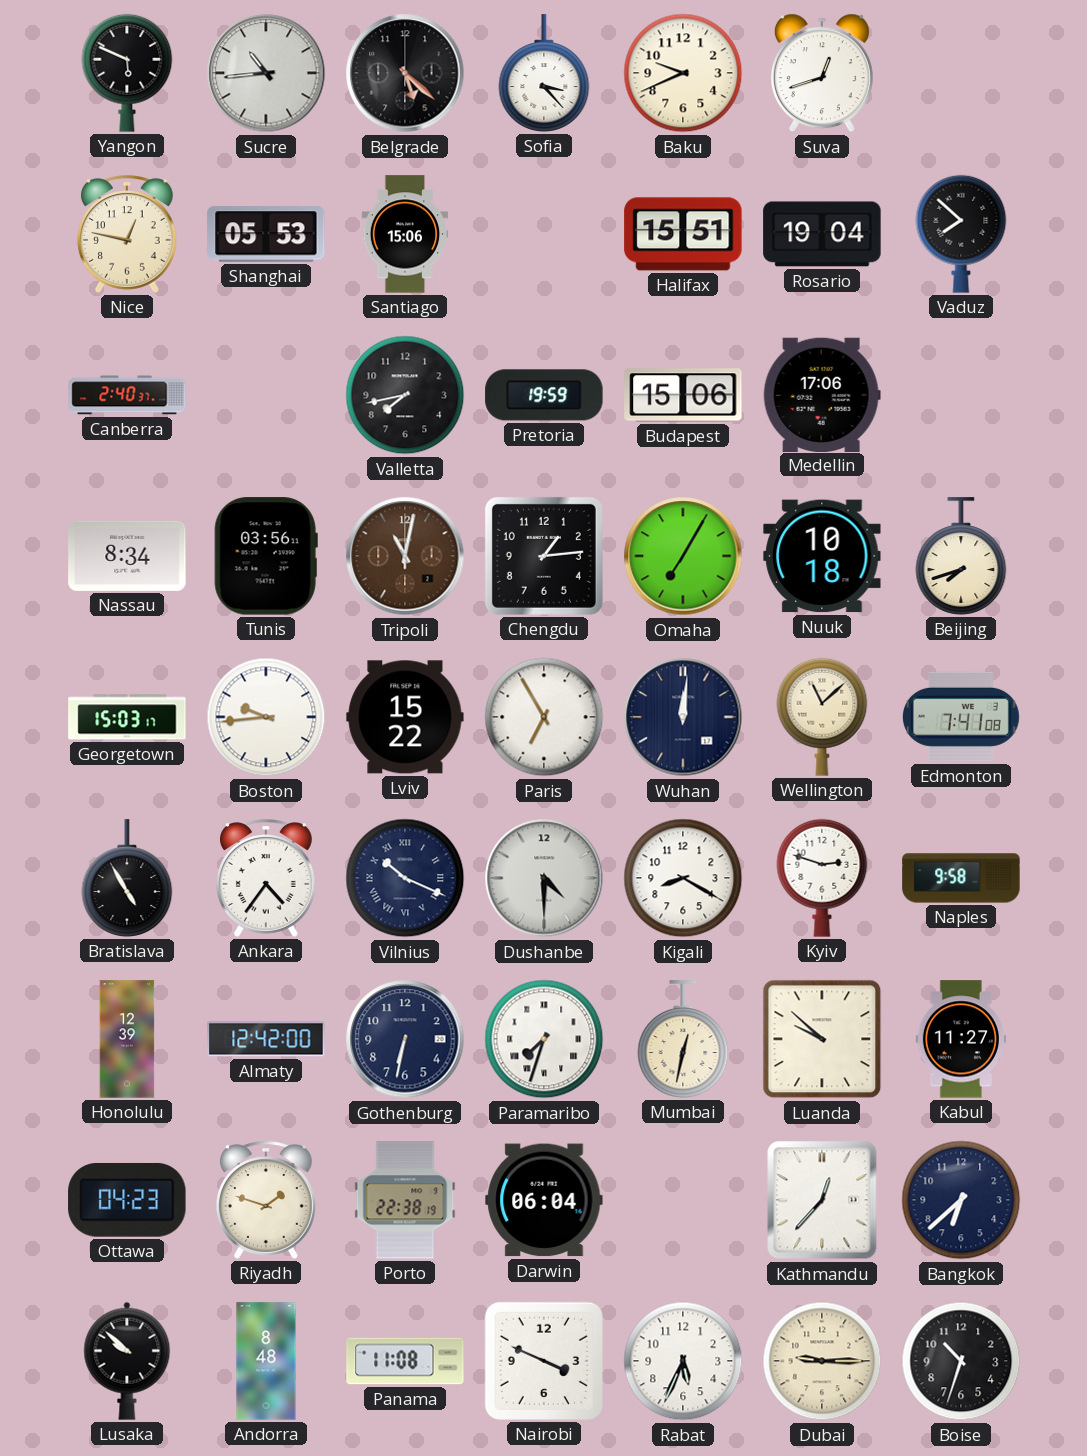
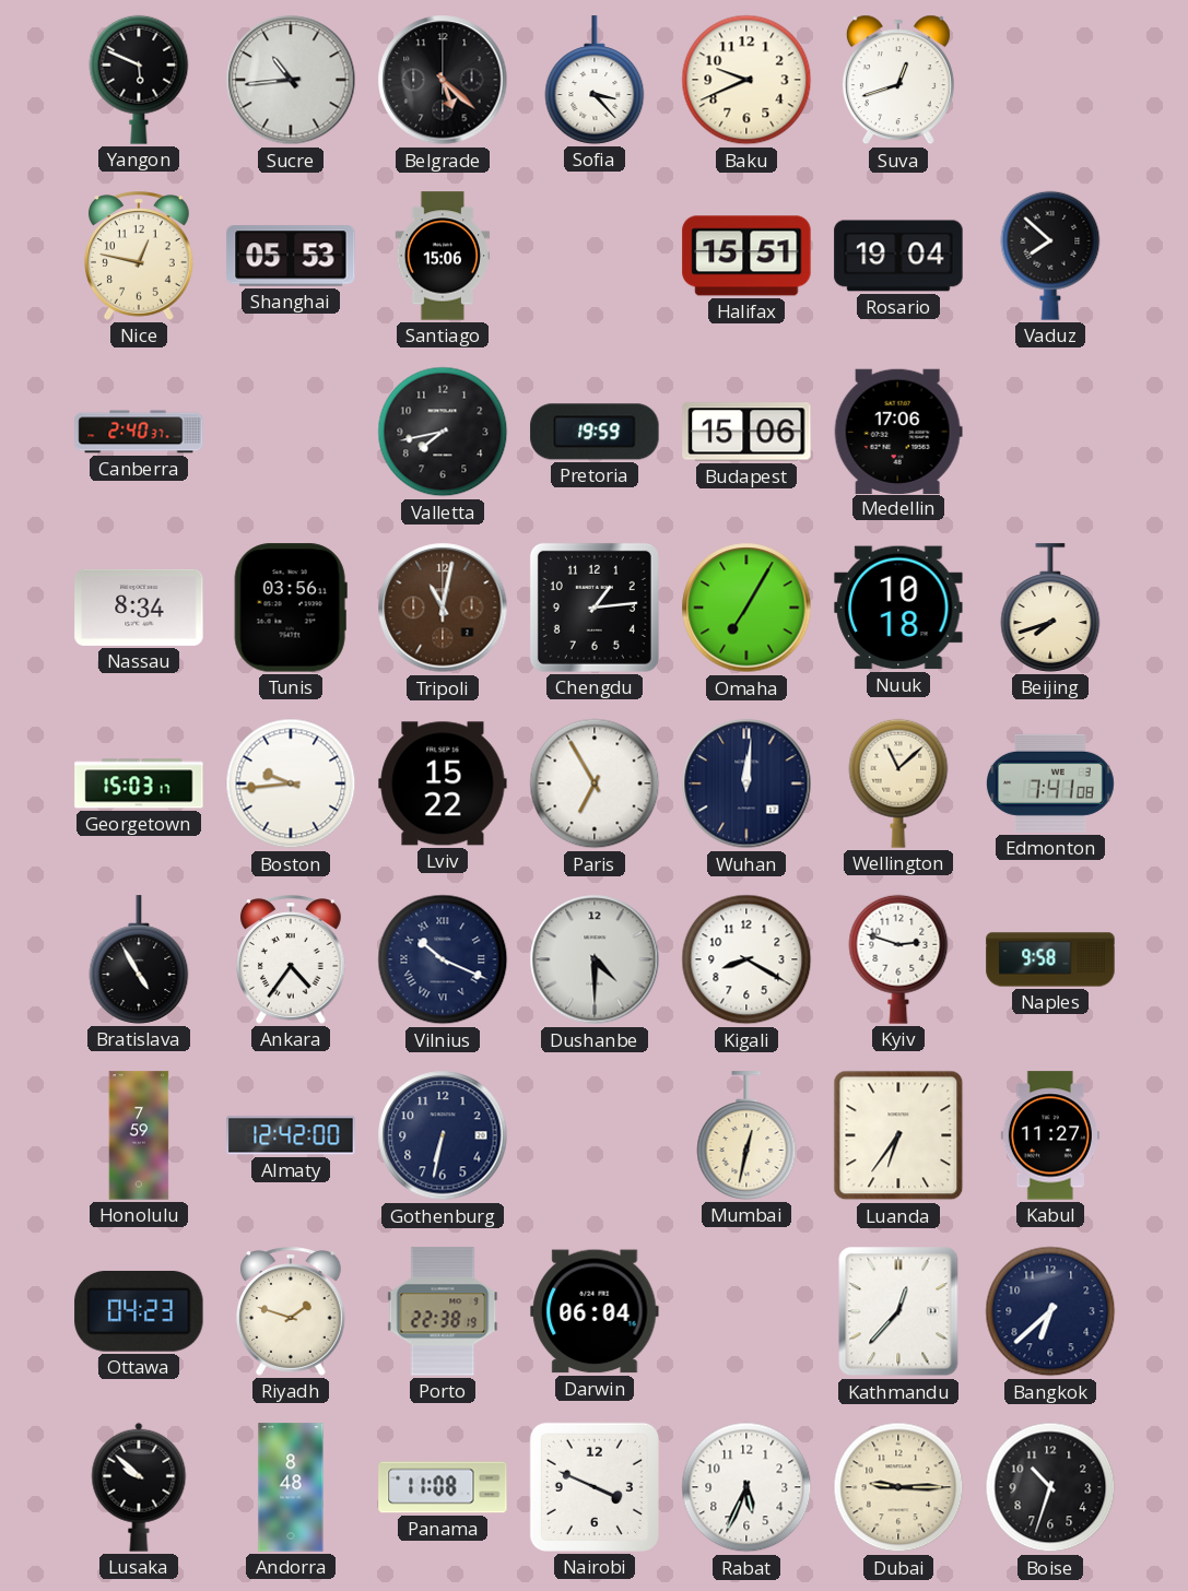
Honolulu: 12:39 -> 7:59 (139, 1135)
Paramaribo: 7:33 -> none (544, 1039)
Luanda: 9:52 -> 6:36 (898, 1135)
